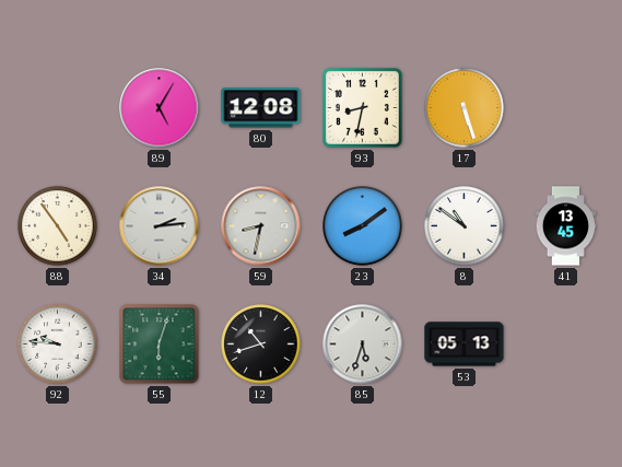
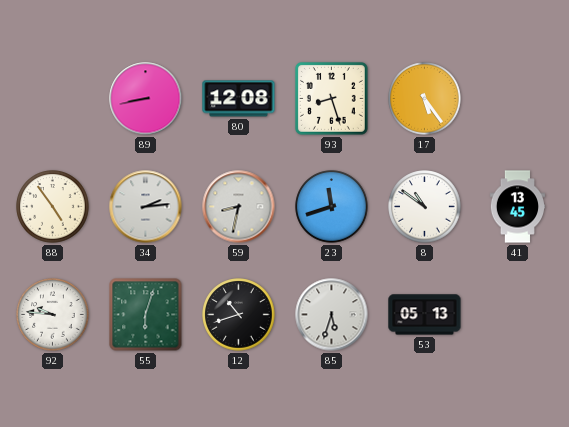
89: 5:05 -> 8:43 (146, 99)
93: 8:32 -> 8:27 (331, 98)
17: 5:27 -> 5:24 (425, 99)
23: 8:09 -> 11:42 (332, 207)
